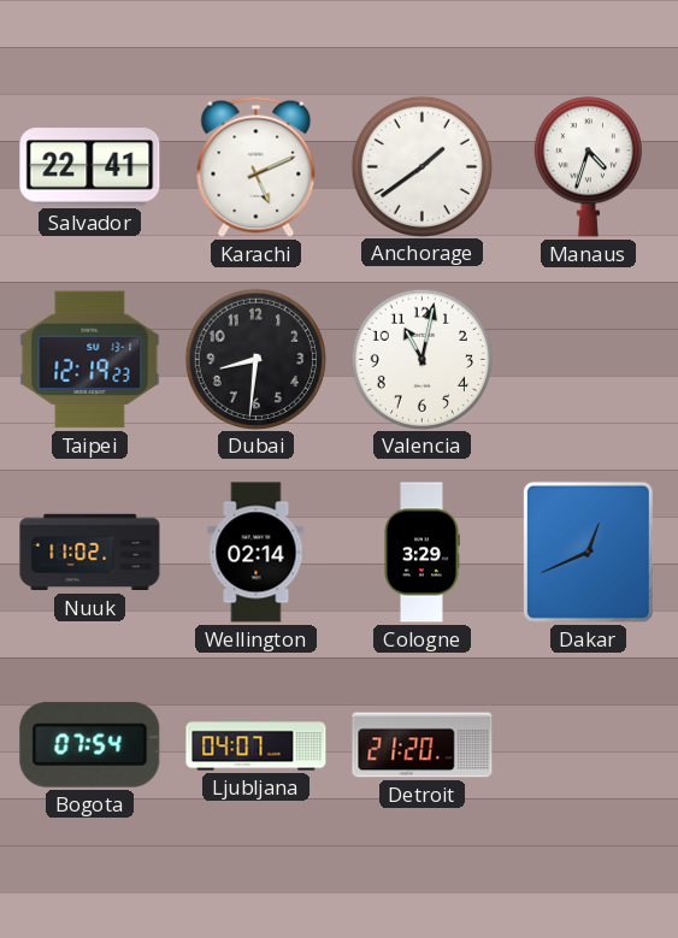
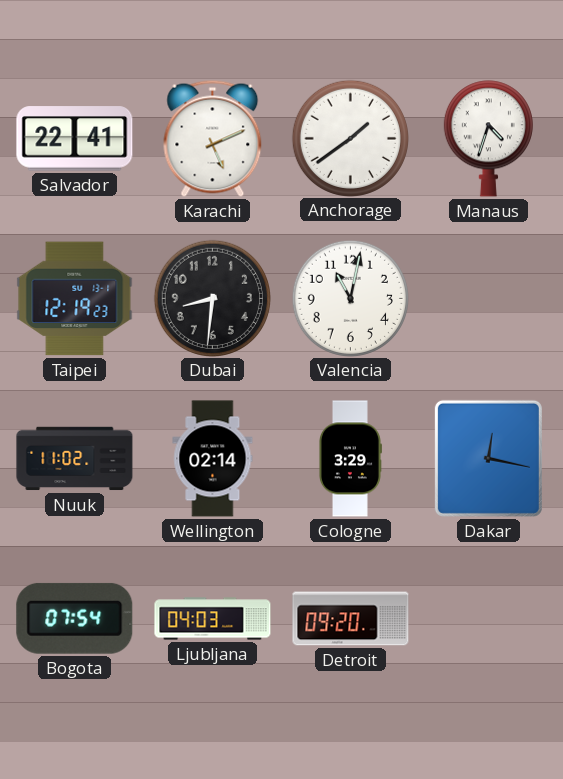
Dakar: 12:41 -> 12:17 (488, 458)
Ljubljana: 04:07 -> 04:03 (213, 619)
Detroit: 21:20 -> 09:20 (351, 619)
